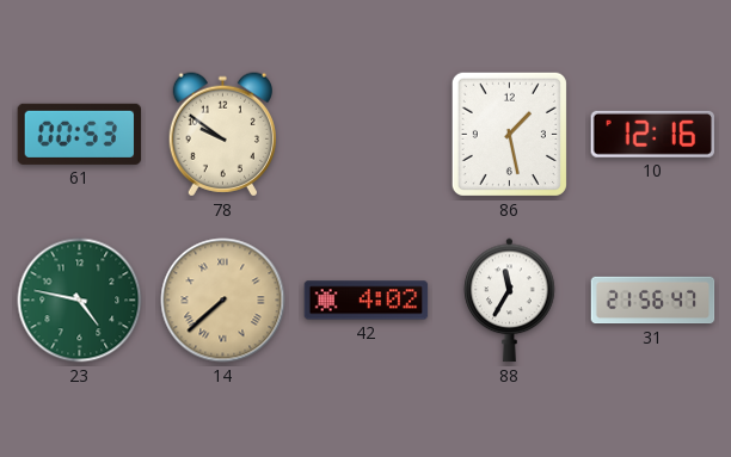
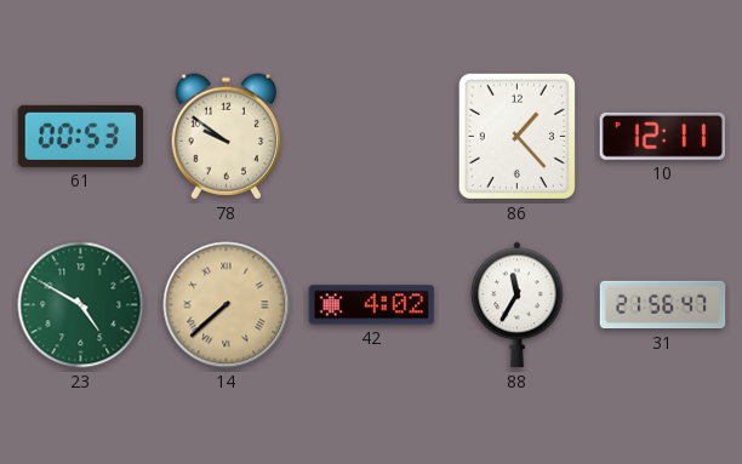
86: 1:28 -> 1:23 (516, 136)
10: 12:16 -> 12:11 (662, 136)
23: 4:47 -> 4:50 (81, 305)
